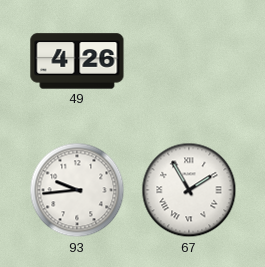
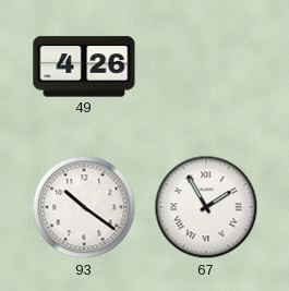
93: 9:44 -> 10:21 (84, 207)
